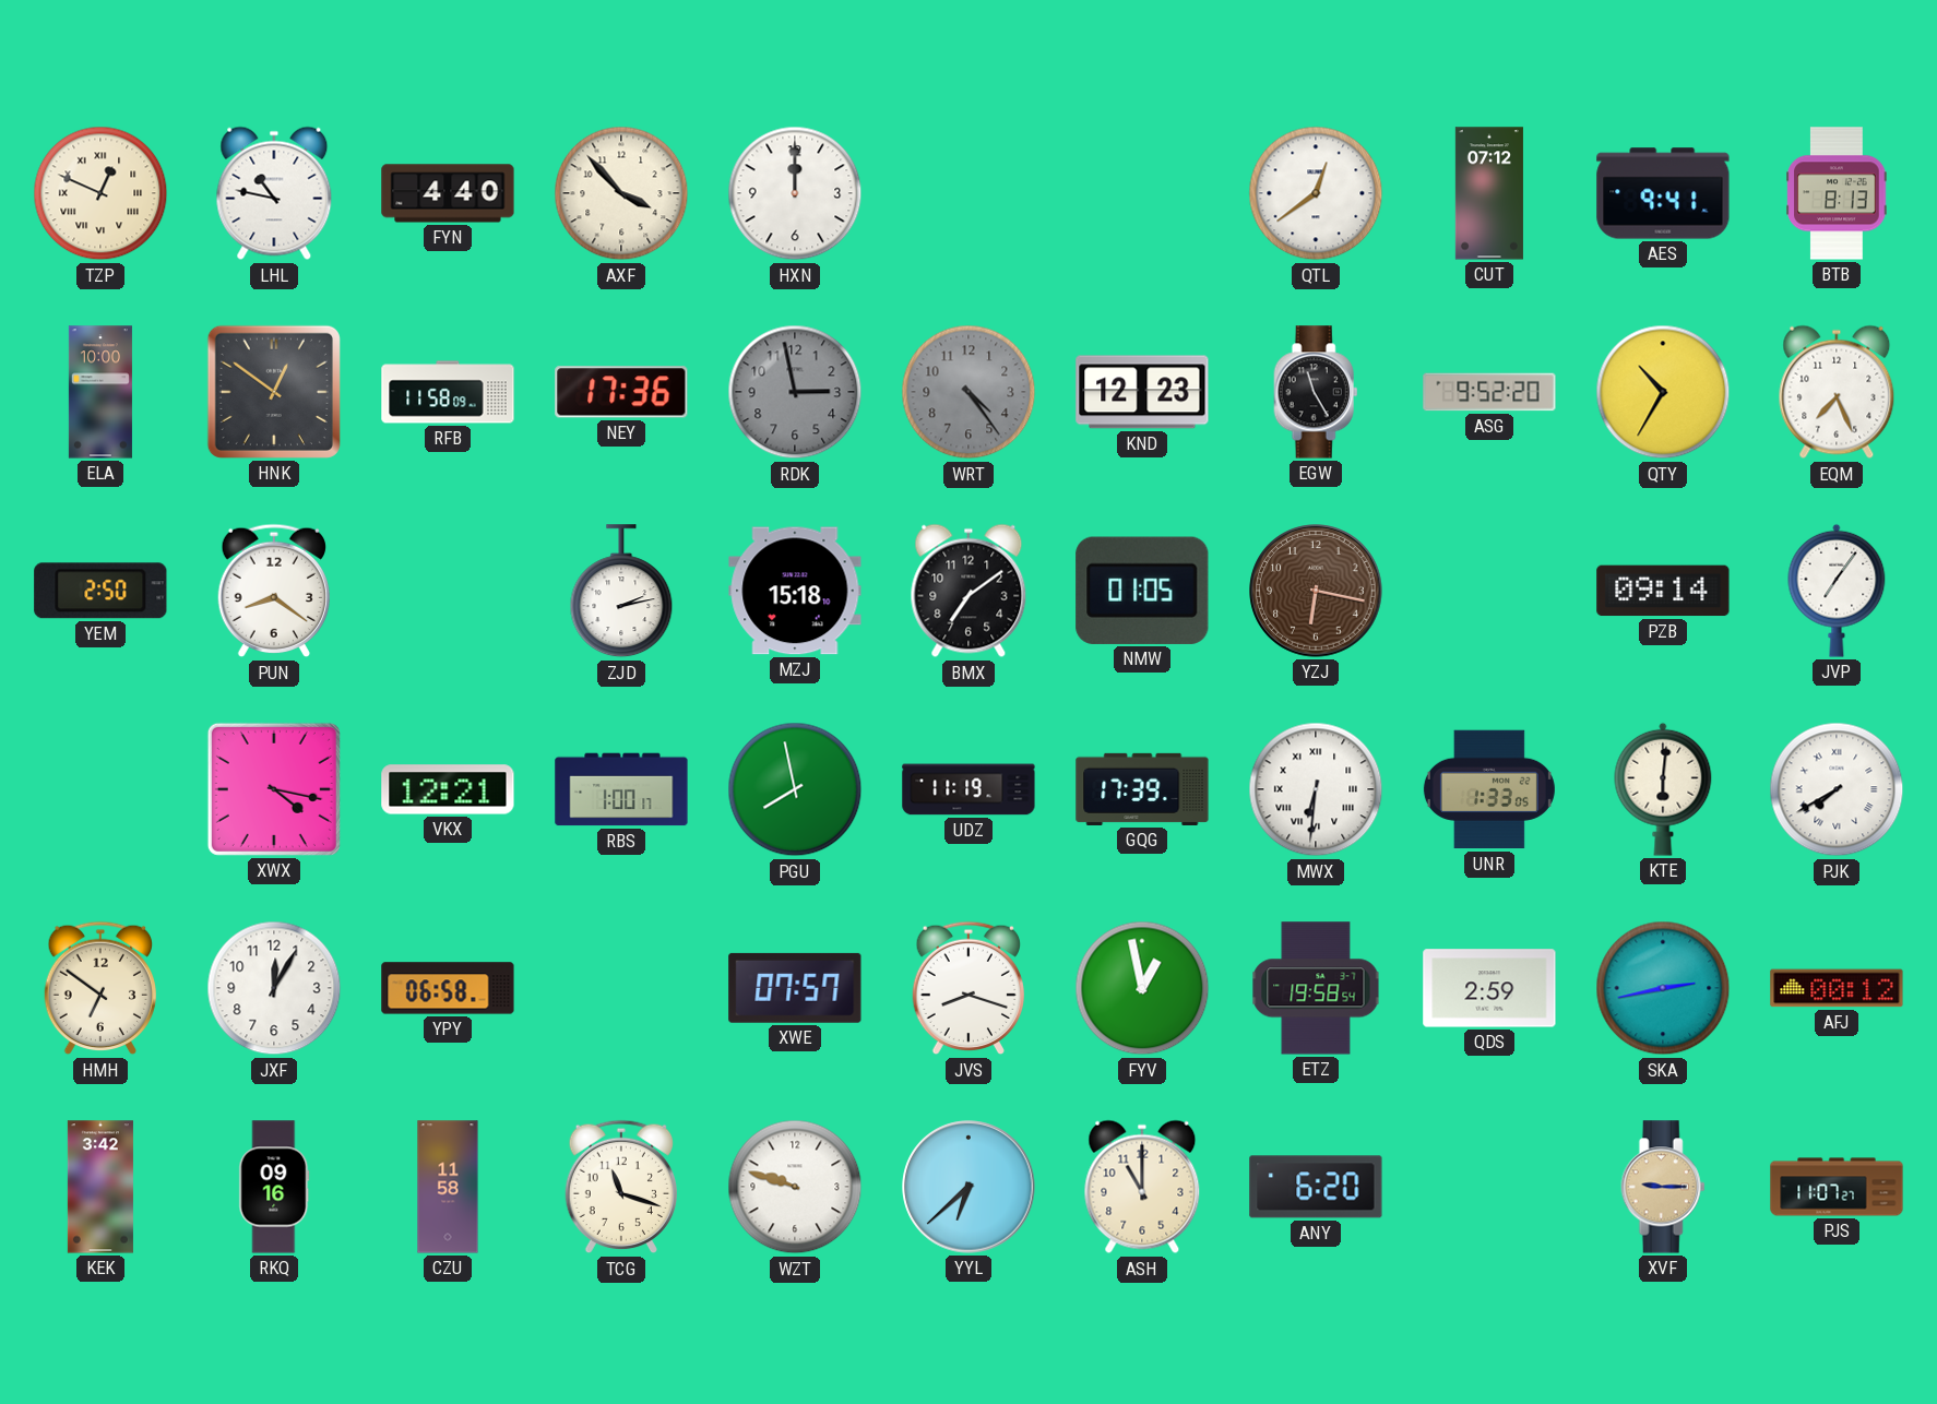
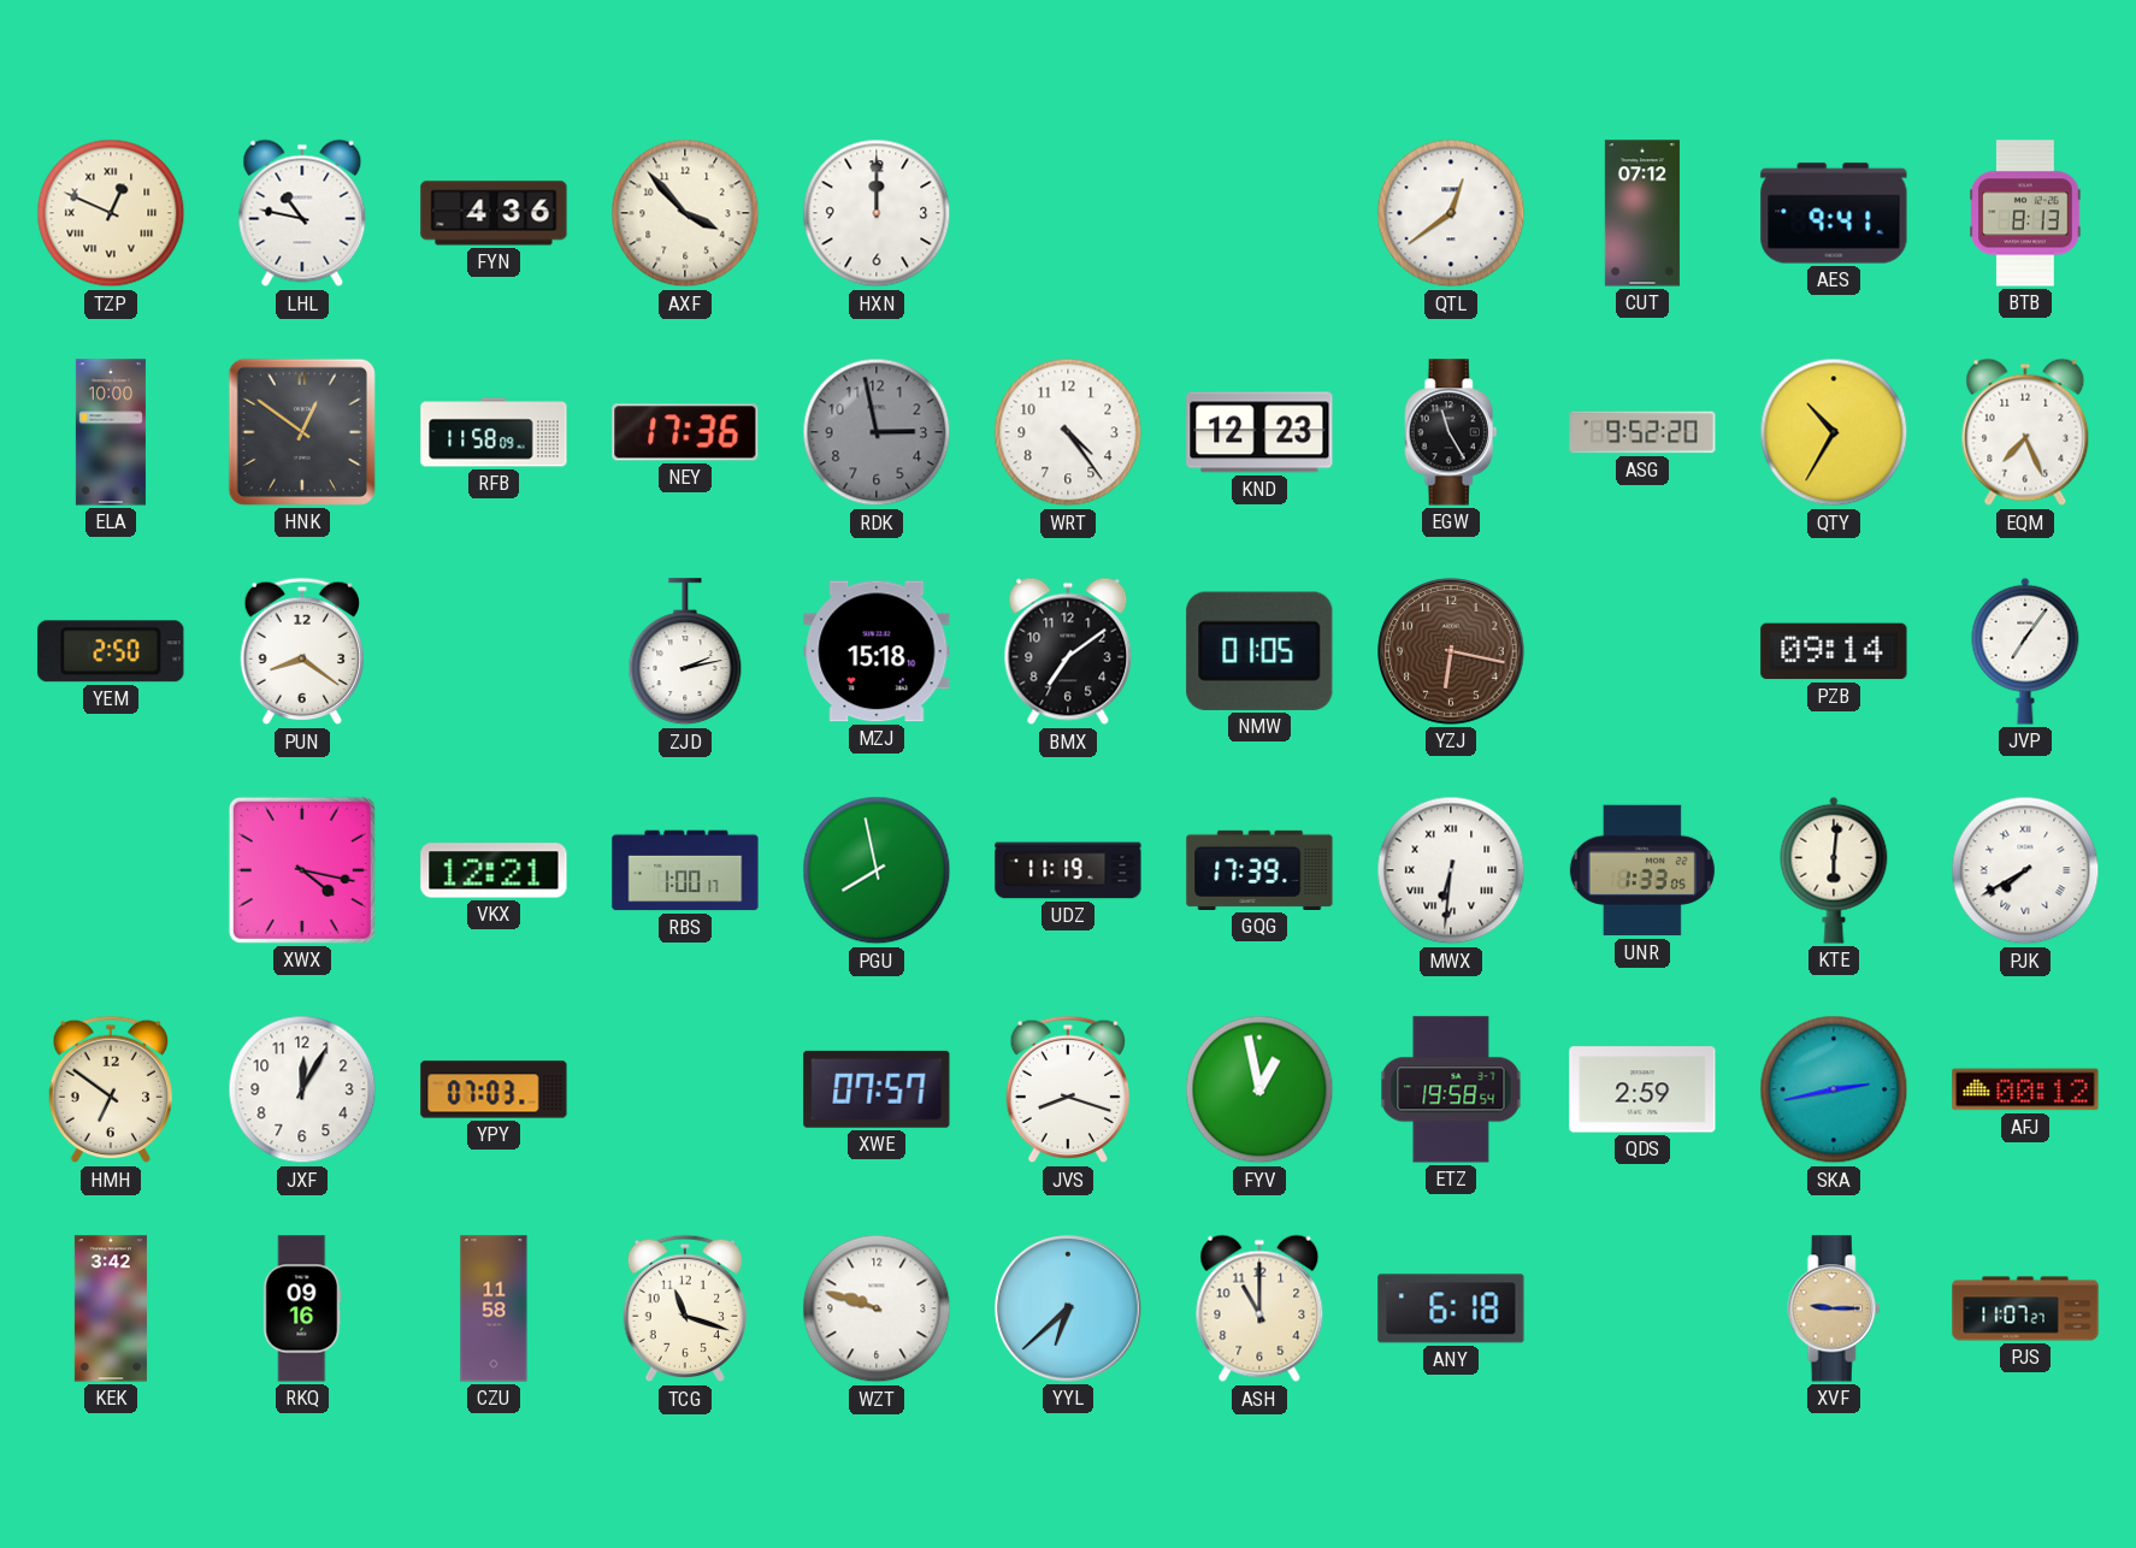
FYN: 4:40 -> 4:36 (494, 213)
WRT dial: grey -> white (1068, 432)
YPY: 06:58 -> 07:03 (494, 1089)
ANY: 6:20 -> 6:18 (1451, 1308)
